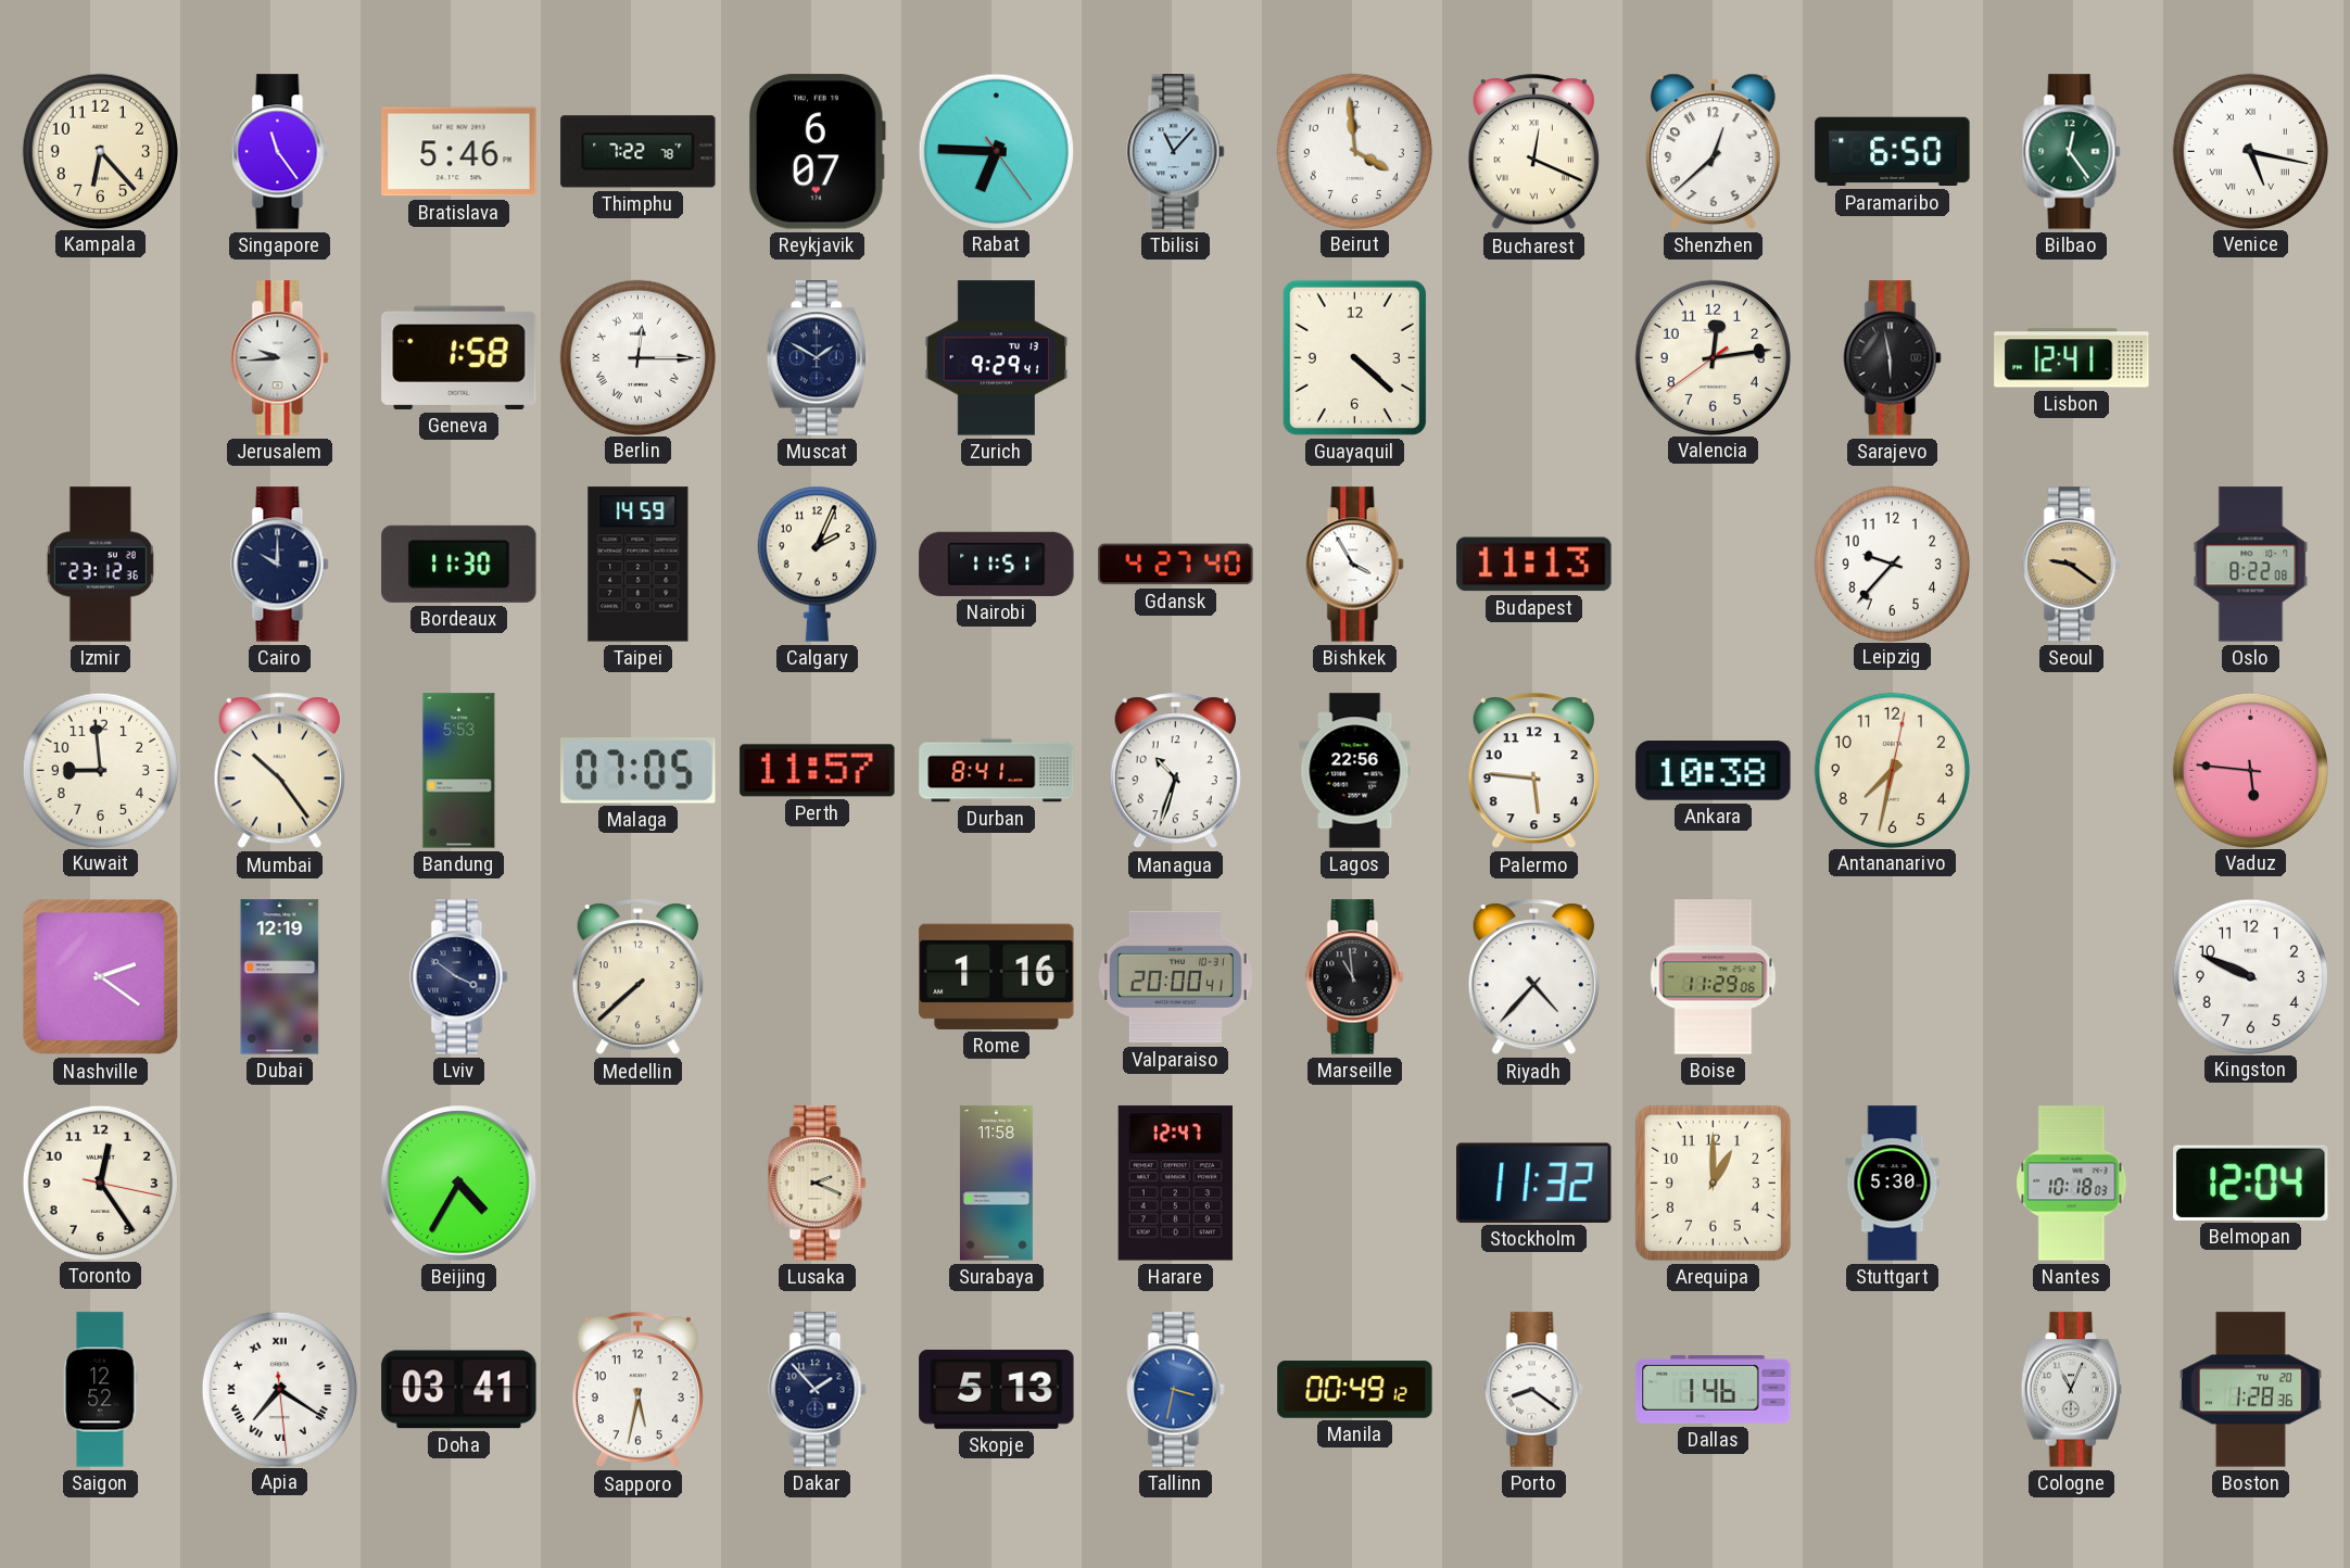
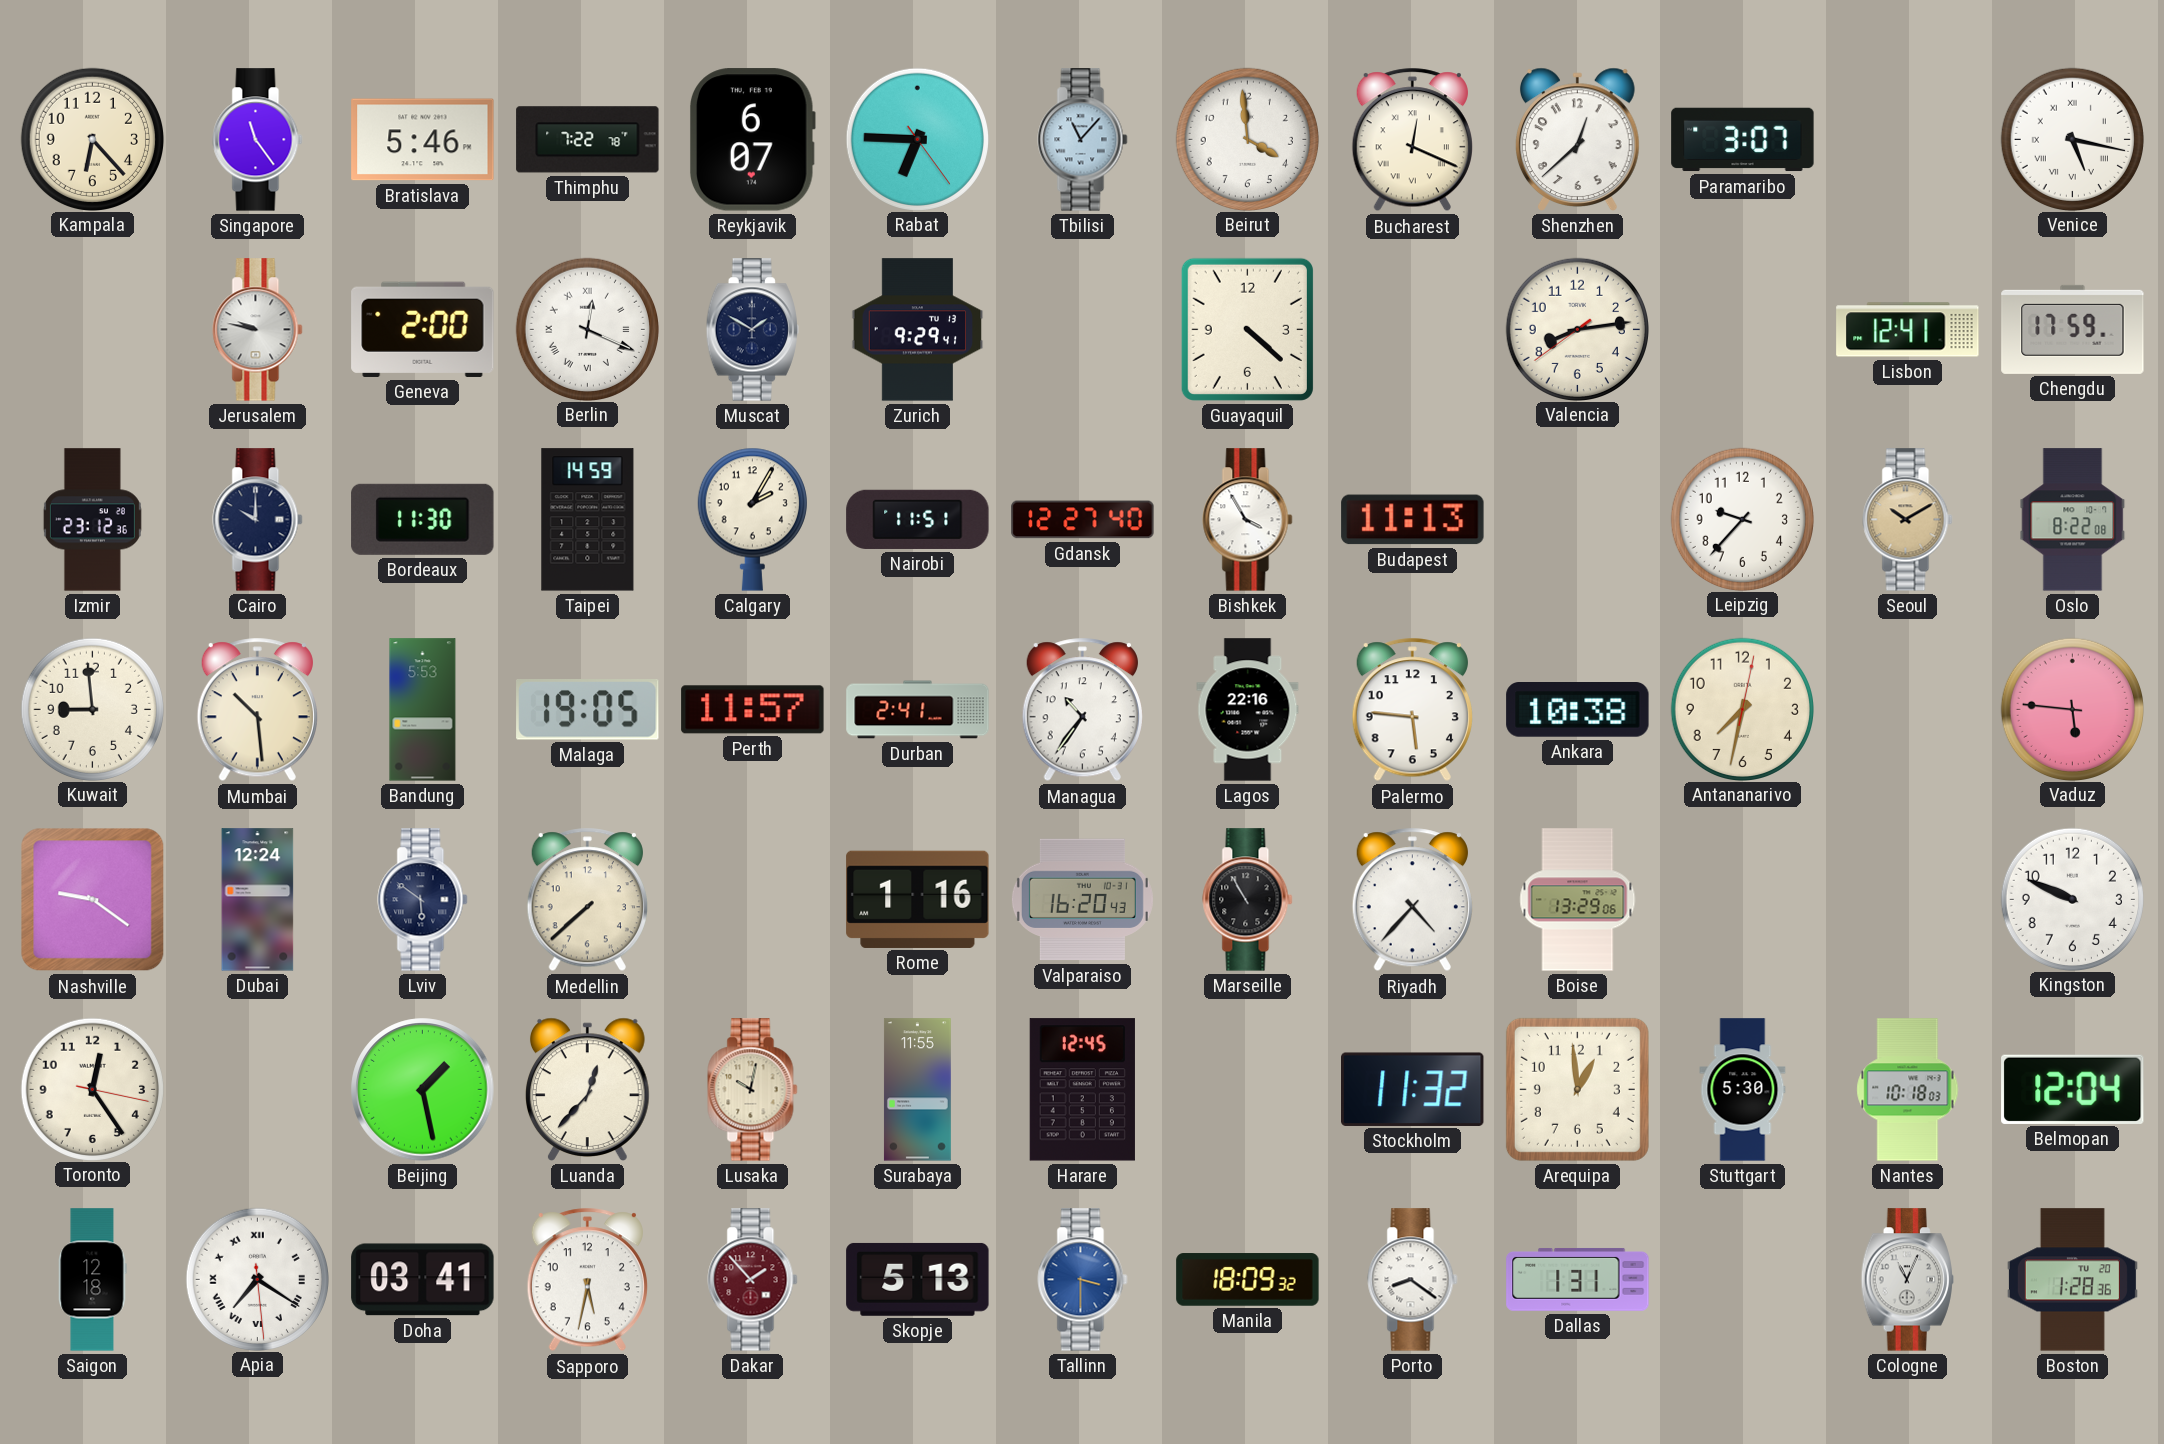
Paramaribo: 6:50 -> 3:07 (1743, 140)
Bilbao: 12:24 -> none (2072, 152)
Jerusalem: 9:44 -> 9:47 (258, 330)
Geneva: 1:58 -> 2:00 (423, 329)
Berlin: 12:15 -> 12:19 (587, 329)
Valencia: 12:13 -> 8:13 (1577, 329)
Sarajevo: 5:58 -> none (1893, 358)
Chengdu: none -> 17:59 (2073, 329)
Calgary: 2:04 -> 2:05 (752, 519)
Gdansk: 4:27 -> 12:27 (1083, 520)
Seoul: 9:21 -> 10:10 (1908, 520)
Mumbai: 10:24 -> 10:29 (257, 710)
Malaga: 07:05 -> 19:05 (588, 710)
Durban: 8:41 -> 2:41 (918, 710)
Managua: 10:33 -> 10:36 (1082, 710)
Lagos: 22:56 -> 22:16 (1248, 710)
Nashville: 2:21 -> 9:21 (93, 900)
Dubai: 12:19 -> 12:24 (258, 900)
Lviv: 3:51 -> 5:51 (423, 900)
Valparaiso: 20:00 -> 16:20 (1082, 900)
Marseille: 10:59 -> 10:55 (1248, 900)
Boise: 11:29 -> 13:29 (1578, 900)
Beijing: 4:35 -> 1:28 (423, 1090)
Luanda: none -> 12:37 (587, 1089)
Lusaka: 2:19 -> 10:02 (753, 1090)
Surabaya: 11:58 -> 11:55 (917, 1090)
Harare: 12:47 -> 12:45 (1082, 1090)
Arequipa: 1:00 -> 12:59 (1577, 1089)
Saigon: 12:52 -> 12:18 (93, 1280)
Dakar dial: navy -> burgundy (753, 1280)
Tallinn: 3:32 -> 3:30 (1083, 1280)
Manila: 00:49 -> 18:09 (1248, 1280)
Dallas: 1:46 -> 1:31 (1578, 1279)
